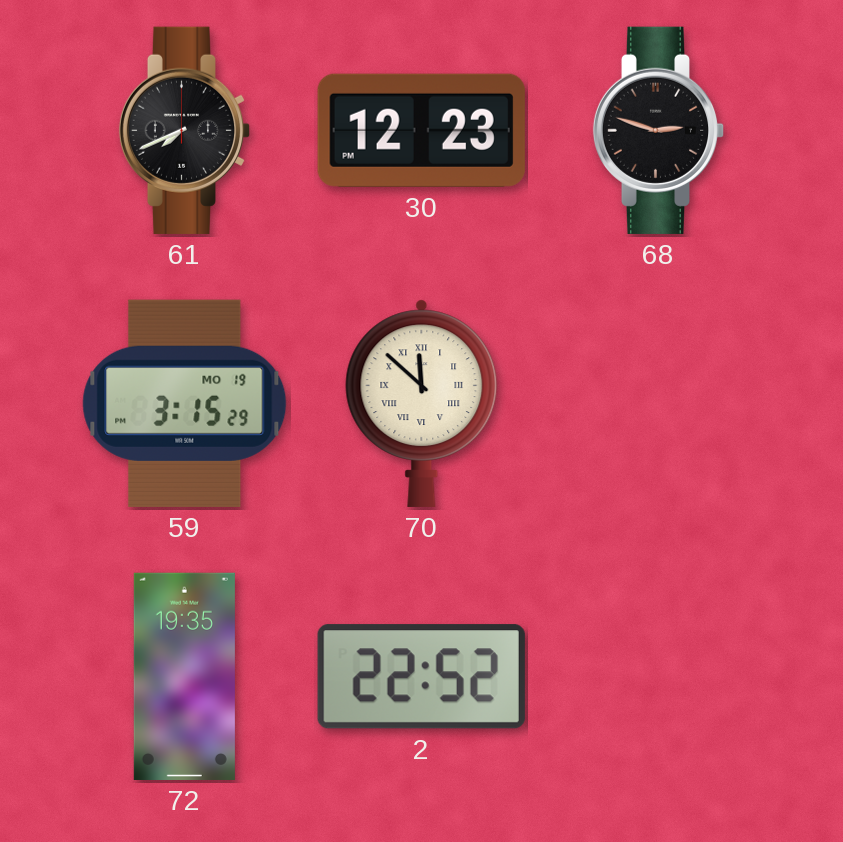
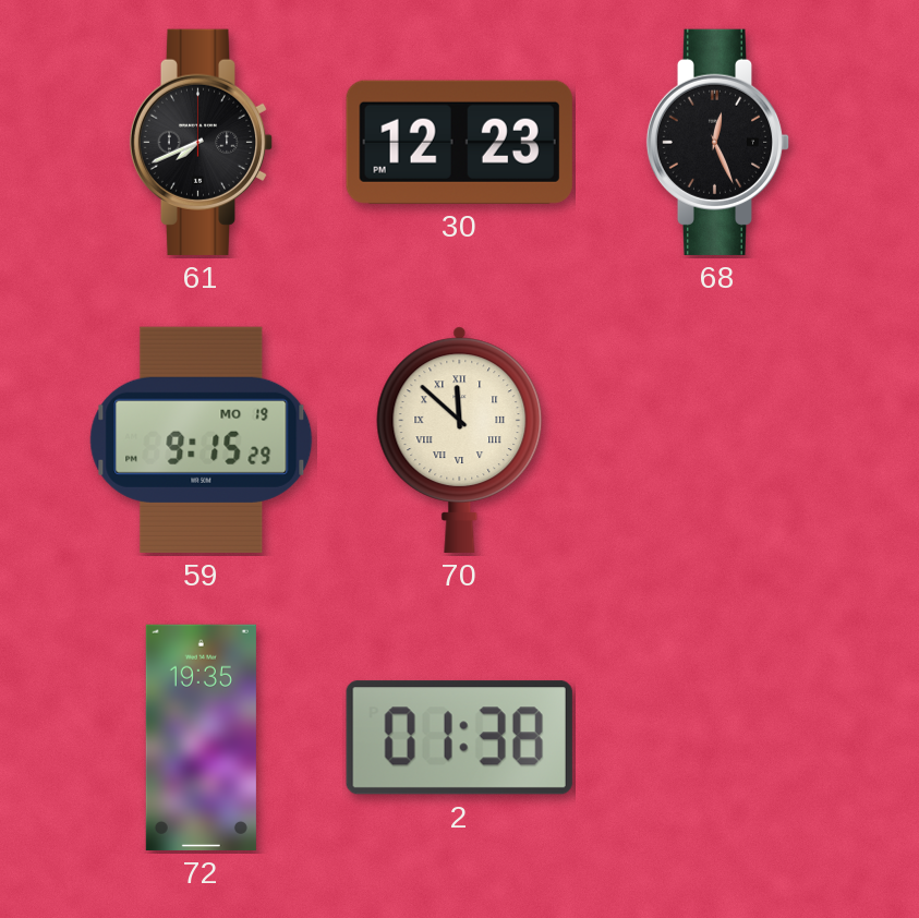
68: 2:48 -> 12:26 (718, 142)
59: 3:15 -> 9:15 (202, 439)
2: 22:52 -> 01:38 (459, 738)
